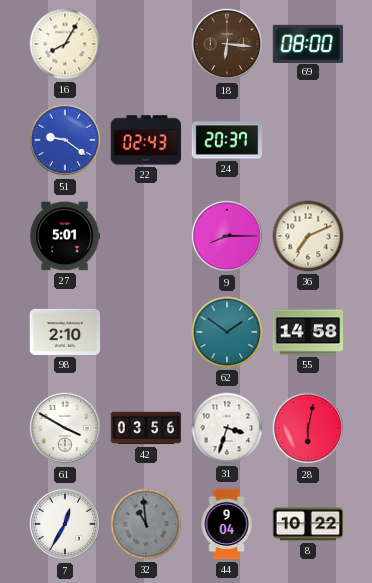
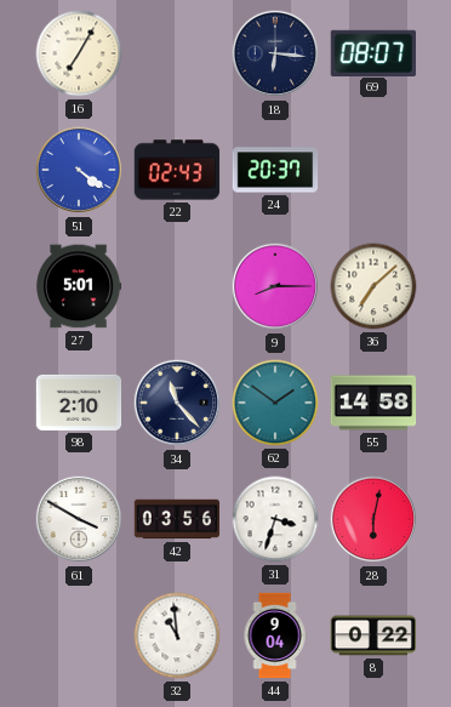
16: 8:05 -> 7:05 (79, 53)
18 dial: brown -> navy (275, 53)
69: 08:00 -> 08:07 (373, 52)
51: 9:21 -> 4:21 (79, 170)
36: 7:11 -> 7:08 (373, 286)
34: none -> 11:23 (177, 403)
7: 12:35 -> none (65, 524)
32 dial: grey -> white (177, 635)
8: 10:22 -> 0:22 (373, 635)
